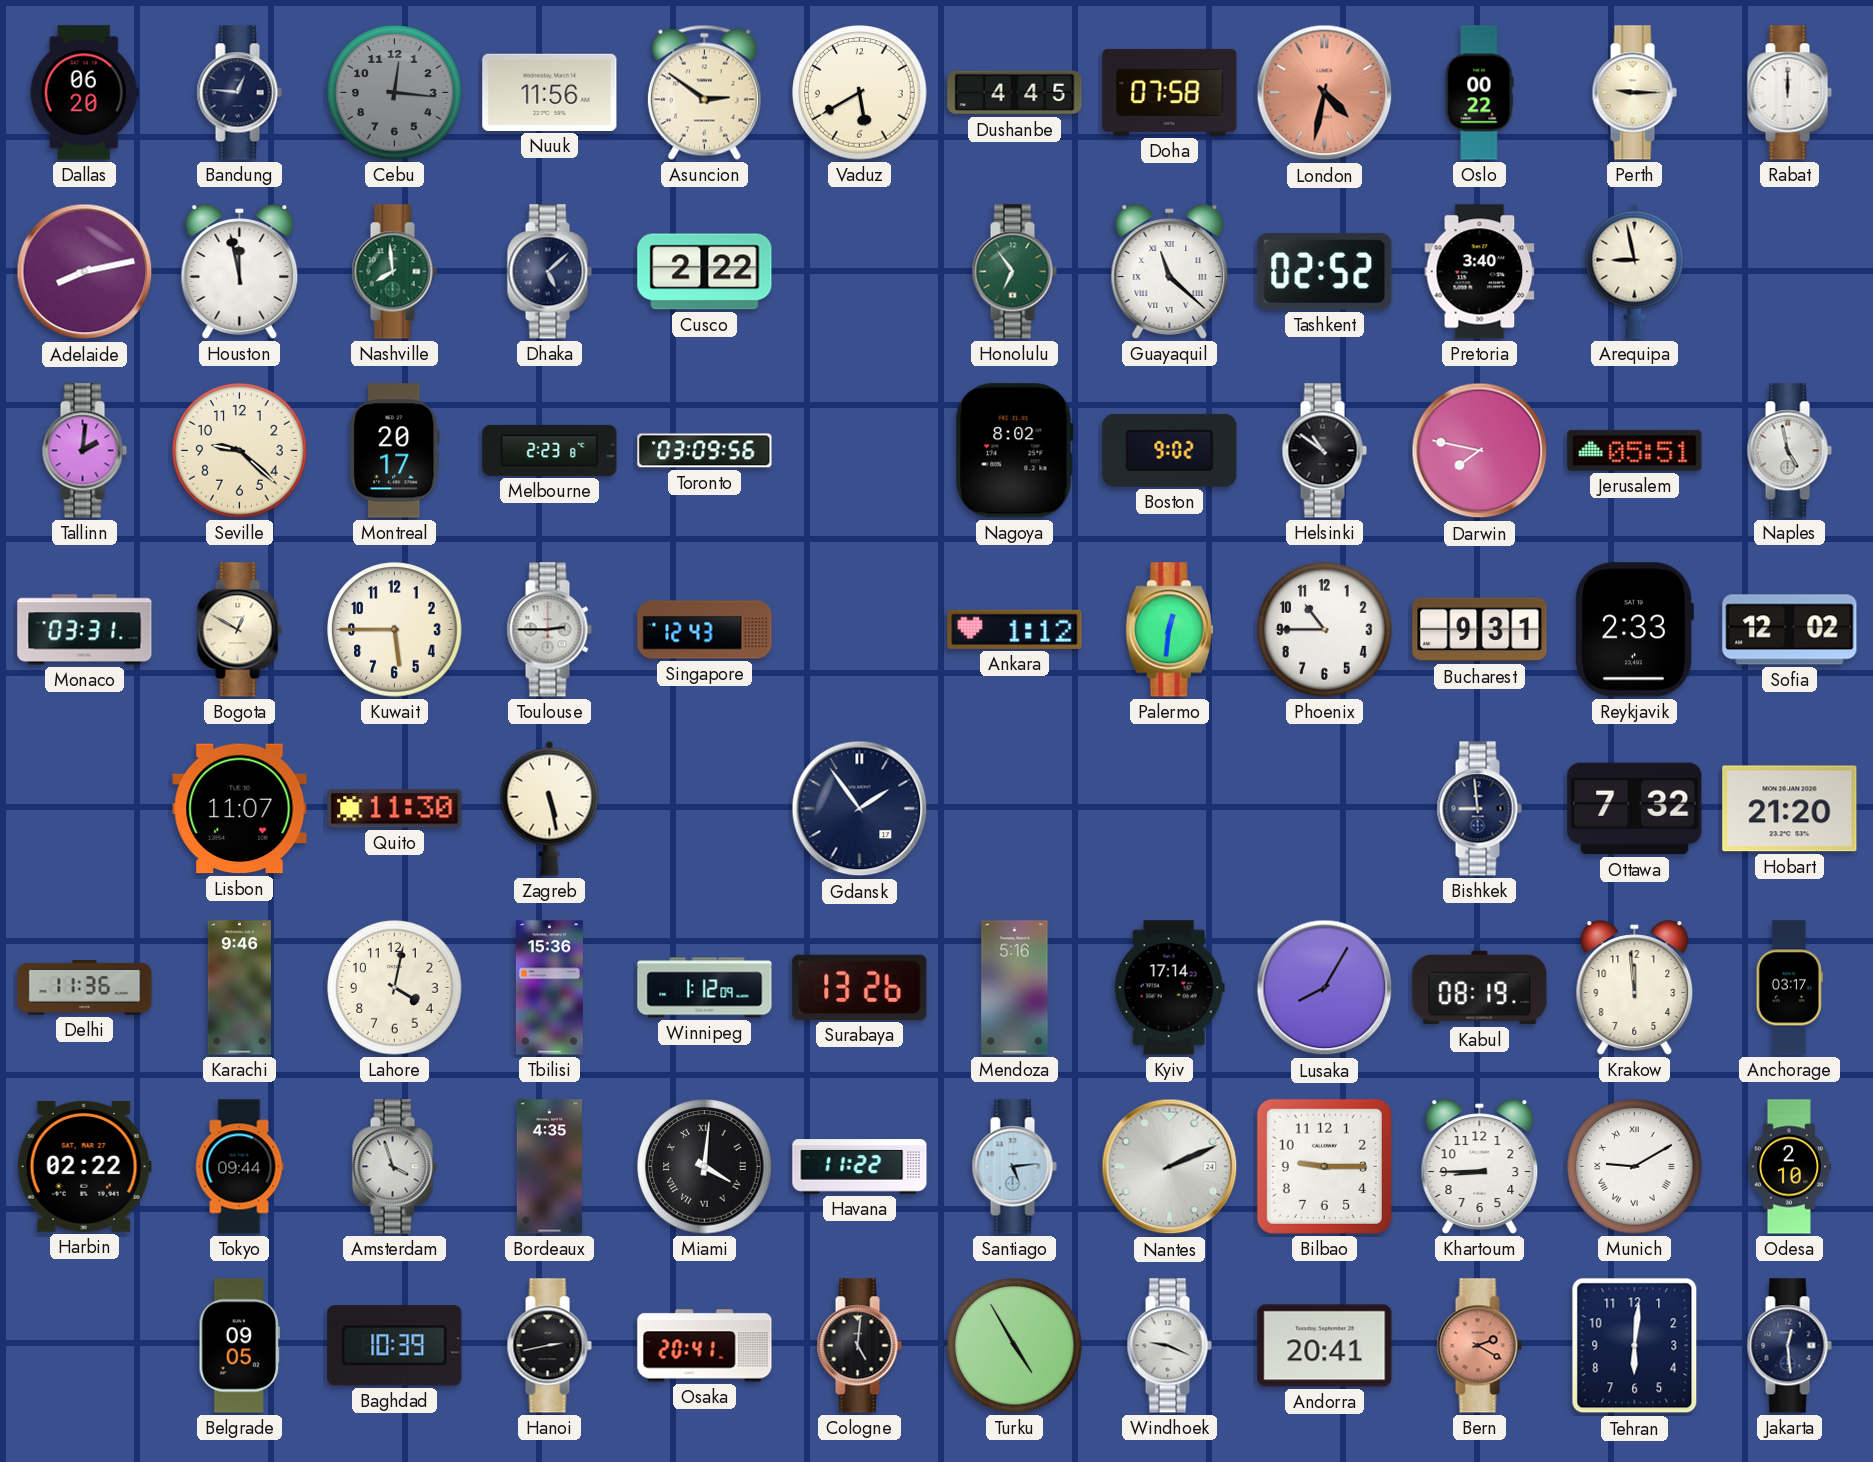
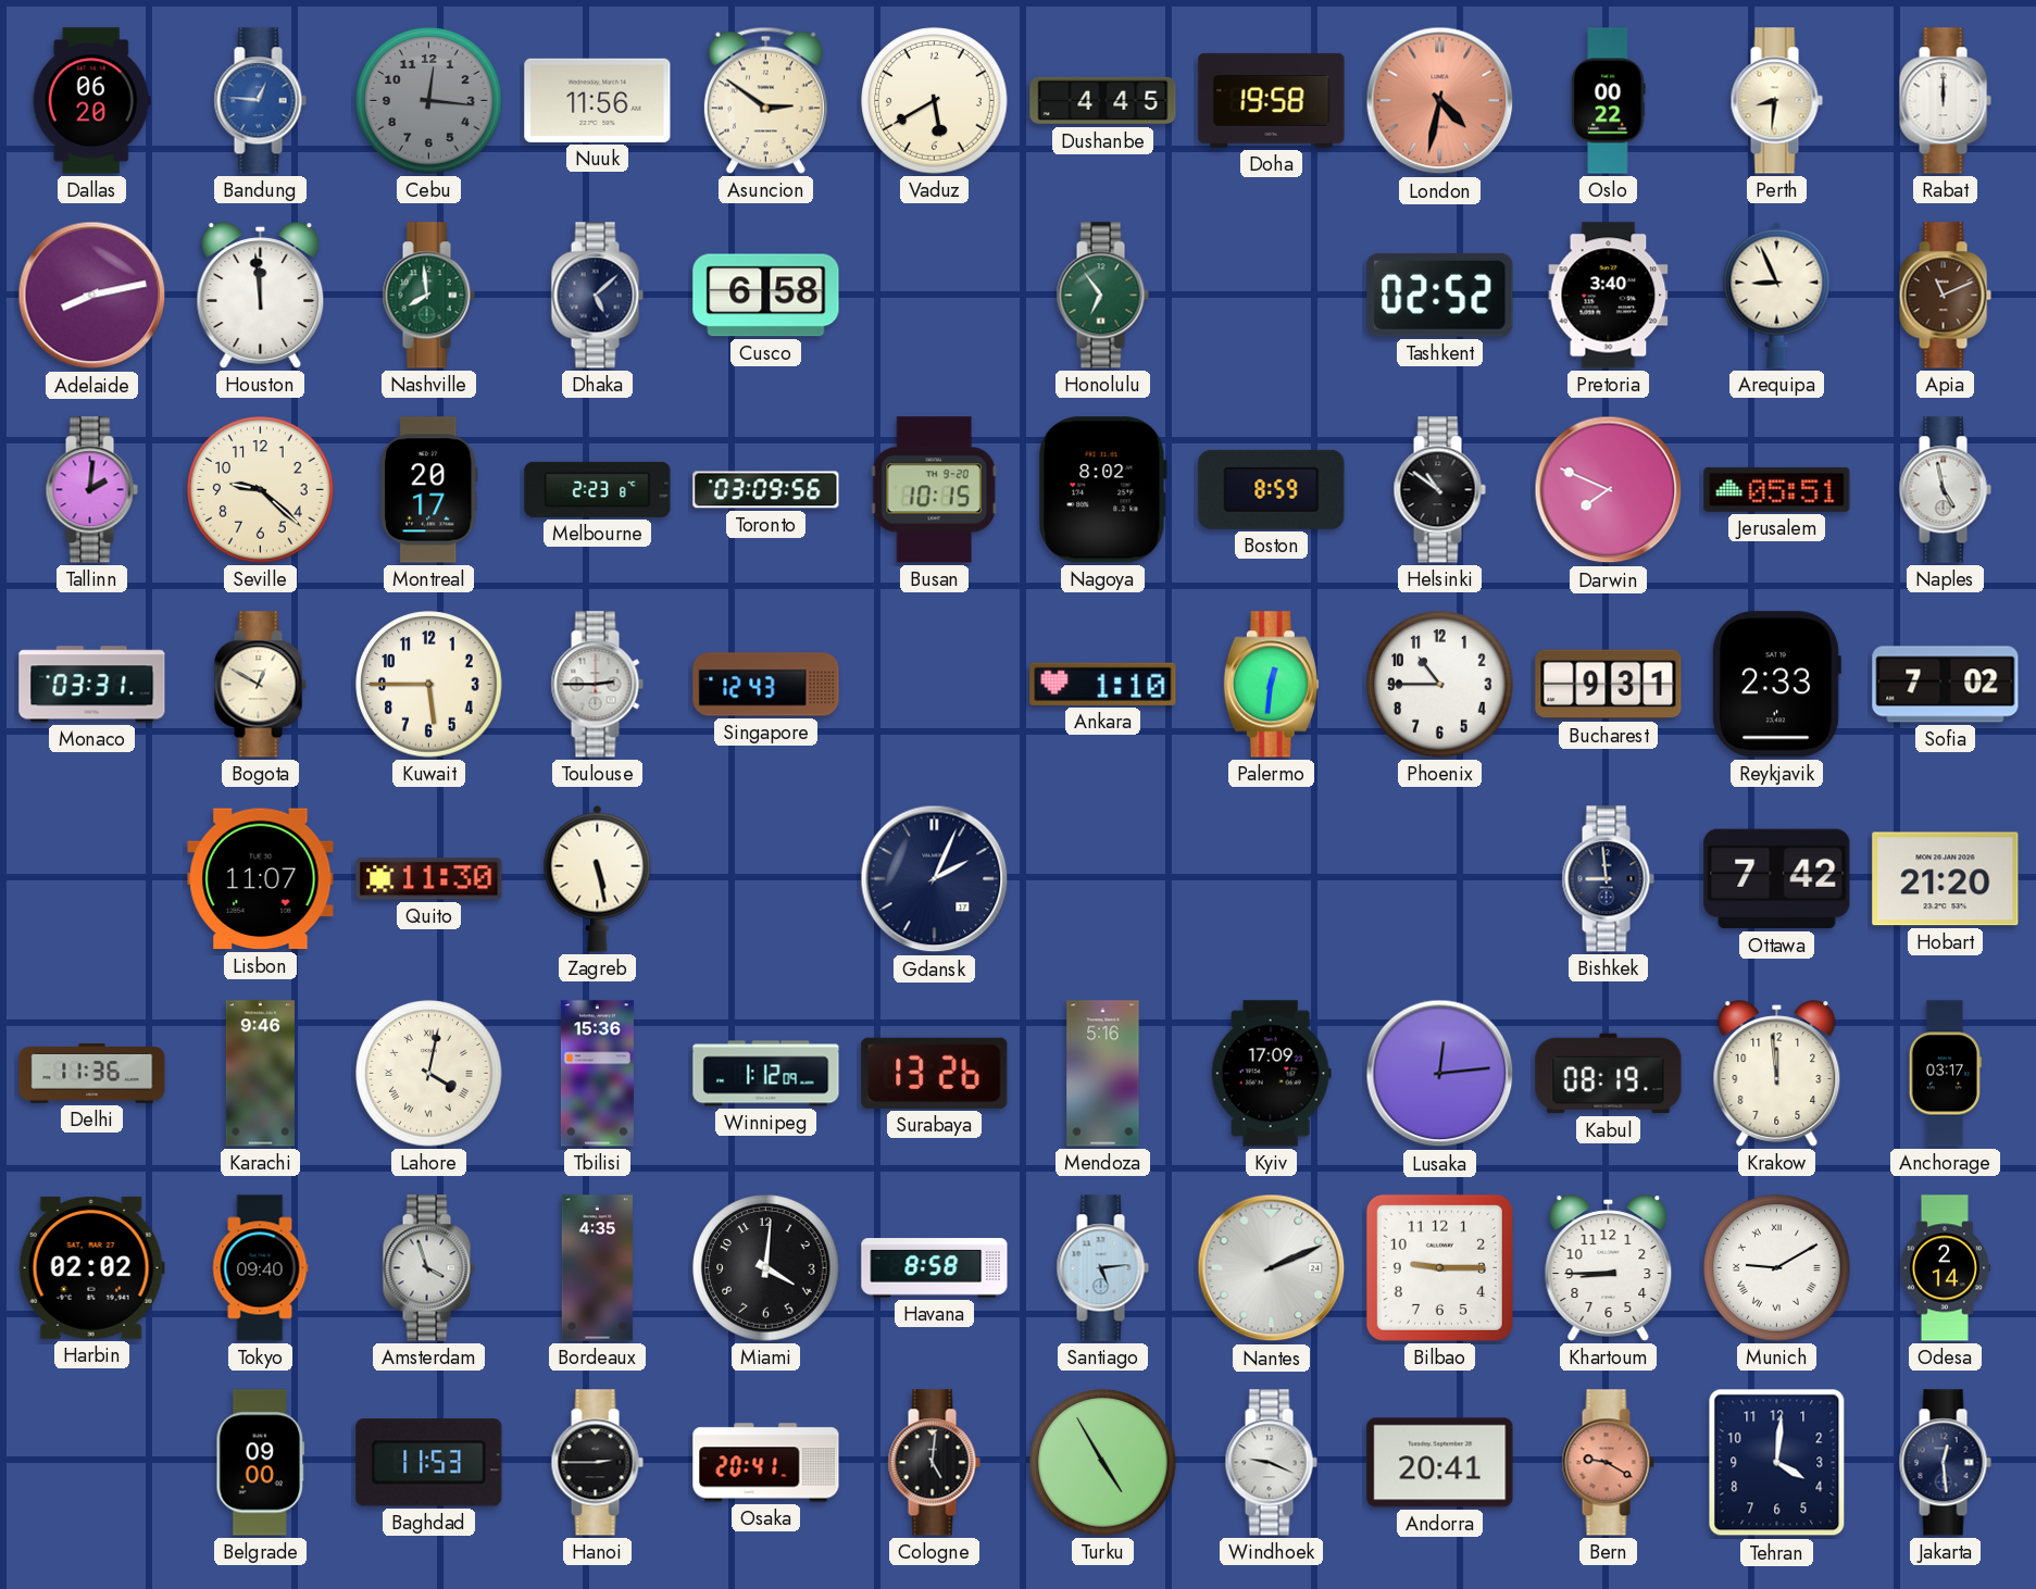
Bandung dial: navy -> blue (260, 101)
Doha: 07:58 -> 19:58 (1272, 100)
Perth: 9:15 -> 8:31 (1776, 101)
Houston: 11:58 -> 11:59 (261, 296)
Cusco: 2:22 -> 6:58 (766, 296)
Guayaquil: 11:22 -> none (1170, 272)
Arequipa: 8:58 -> 8:56 (1777, 295)
Apia: none -> 11:11 (1945, 296)
Busan: none -> 10:15 (934, 490)
Boston: 9:02 -> 8:59 (1272, 489)
Darwin: 7:47 -> 7:49 (1609, 490)
Ankara: 1:12 -> 1:10 (1103, 684)
Sofia: 12:02 -> 7:02 (1946, 685)
Gdansk: 1:54 -> 2:04 (935, 879)
Ottawa: 7:32 -> 7:42 (1777, 879)
Lahore numerals: Arabic -> Roman (429, 1074)
Kyiv: 17:14 -> 17:09 (1271, 1074)
Lusaka: 8:05 -> 12:14 (1440, 1074)
Harbin: 02:22 -> 02:02 (91, 1267)
Tokyo: 09:44 -> 09:40 (260, 1268)
Miami numerals: Roman -> Arabic (766, 1268)
Havana: 11:22 -> 8:58 (935, 1268)
Odesa: 2:10 -> 2:14 (1945, 1268)
Belgrade: 09:05 -> 09:00 (261, 1463)
Baghdad: 10:39 -> 11:53 (429, 1463)
Hanoi: 2:43 -> 2:45 (597, 1463)
Bern: 2:20 -> 9:20 (1608, 1463)
Tehran: 6:01 -> 4:01 (1777, 1463)
